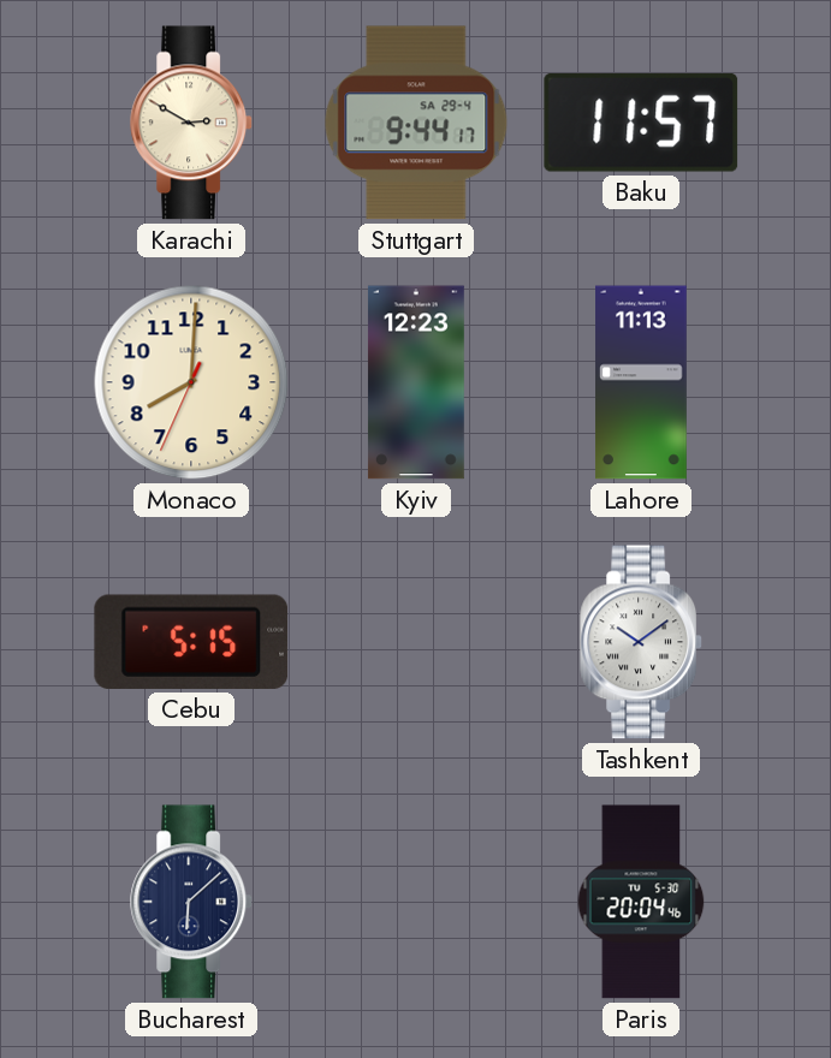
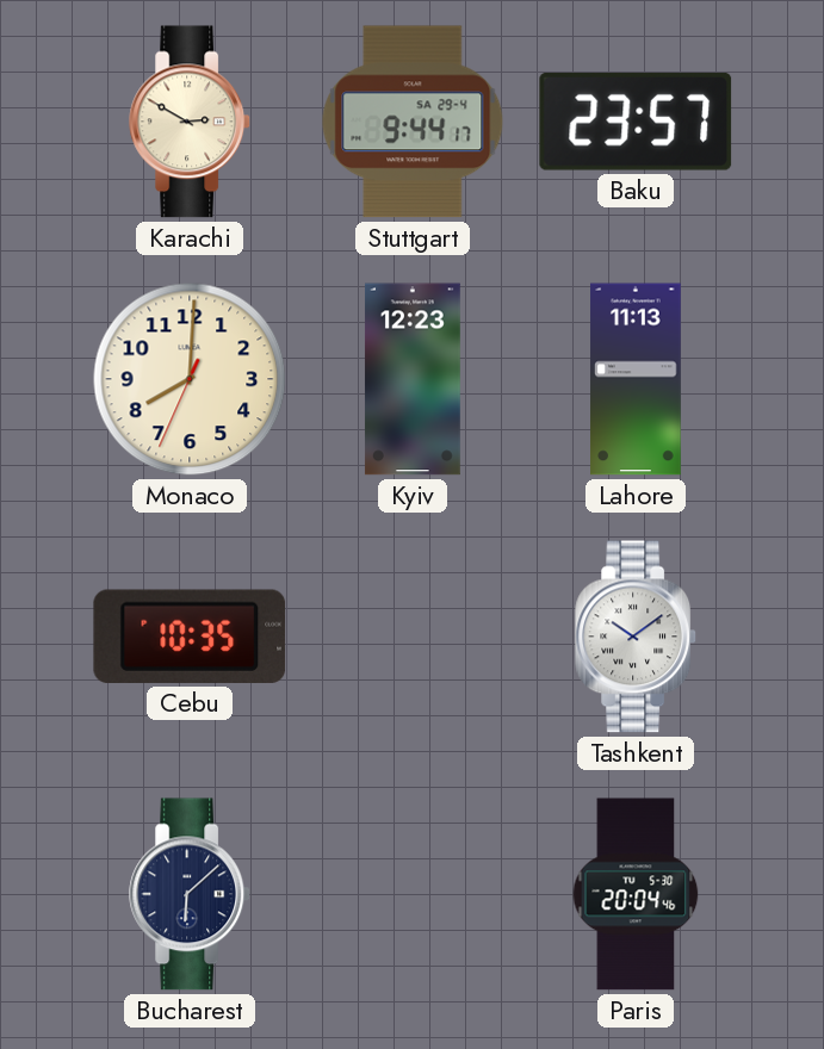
Baku: 11:57 -> 23:57 (636, 122)
Cebu: 5:15 -> 10:35 (190, 637)
